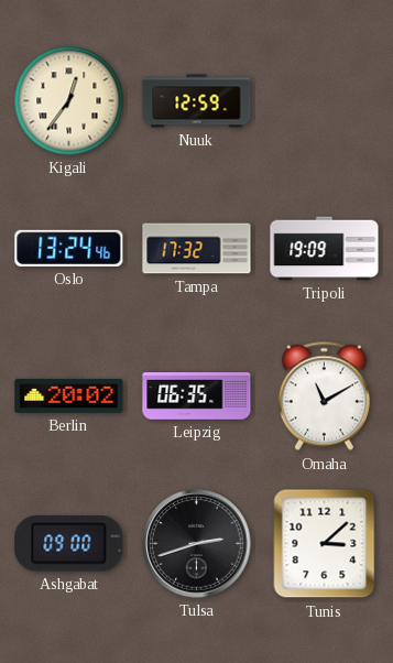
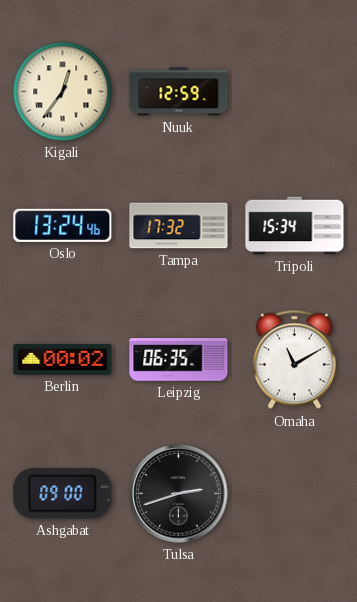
Tripoli: 19:09 -> 15:34 (295, 226)
Berlin: 20:02 -> 00:02 (63, 359)
Tunis: 3:08 -> none (325, 544)
